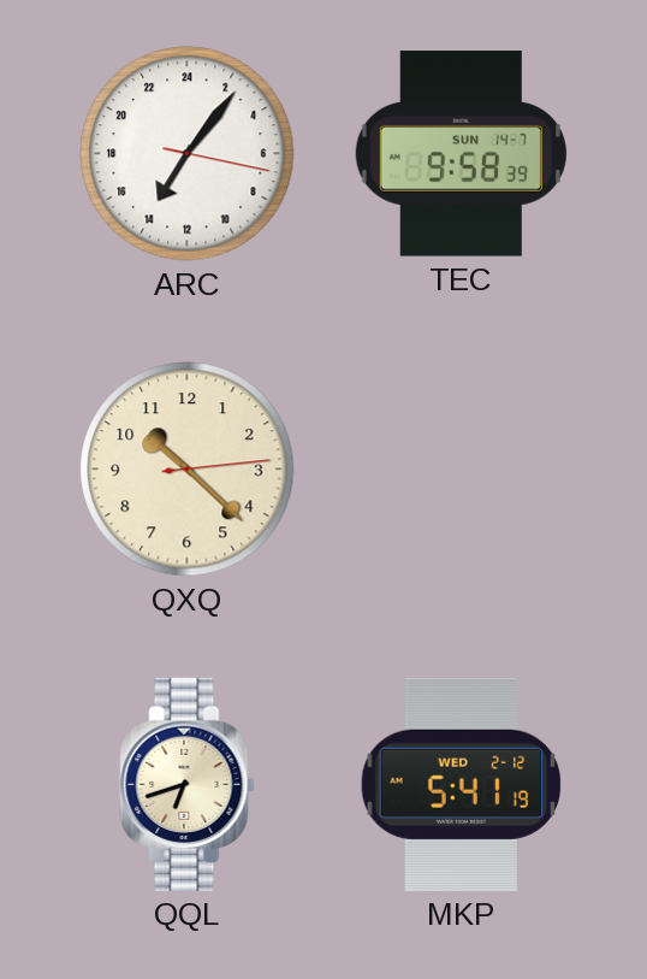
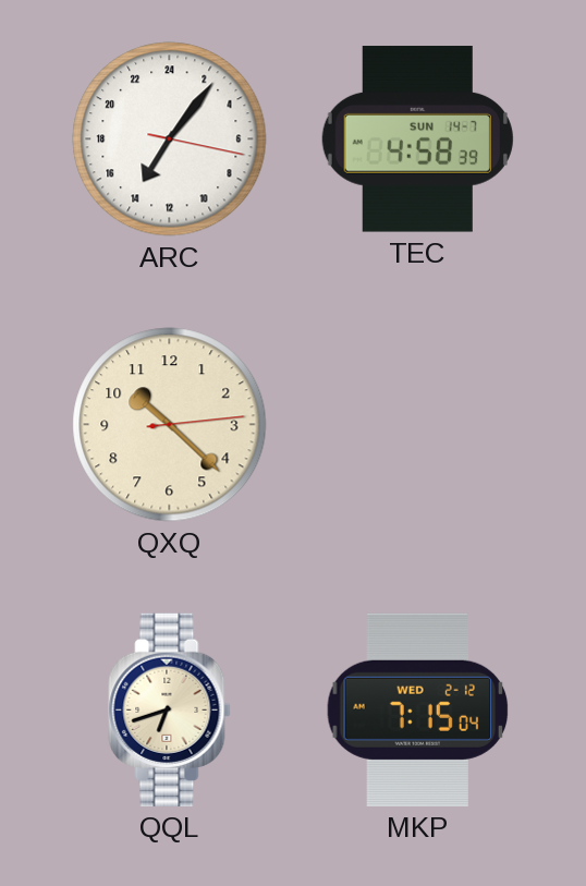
TEC: 9:58 -> 4:58 (417, 139)
MKP: 5:41 -> 7:15 (418, 709)
